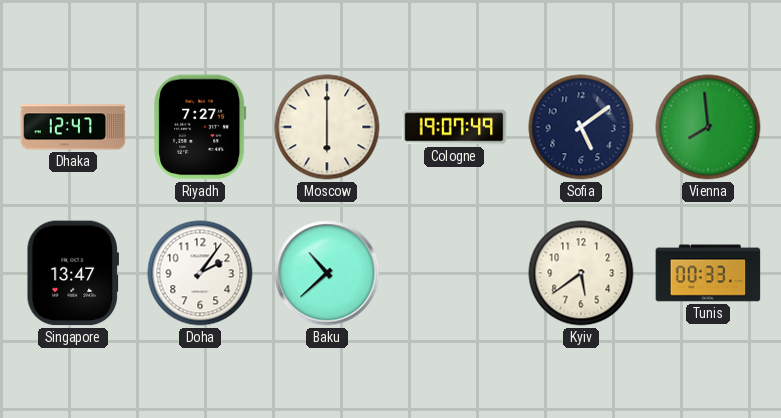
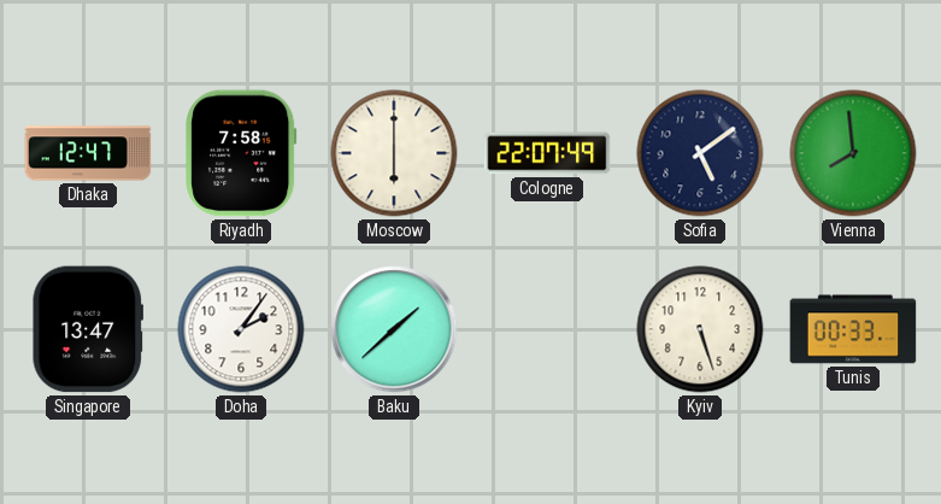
Riyadh: 7:27 -> 7:58 (241, 153)
Cologne: 19:07 -> 22:07 (547, 153)
Baku: 10:38 -> 1:38 (394, 329)
Kyiv: 5:39 -> 5:27 (700, 329)
